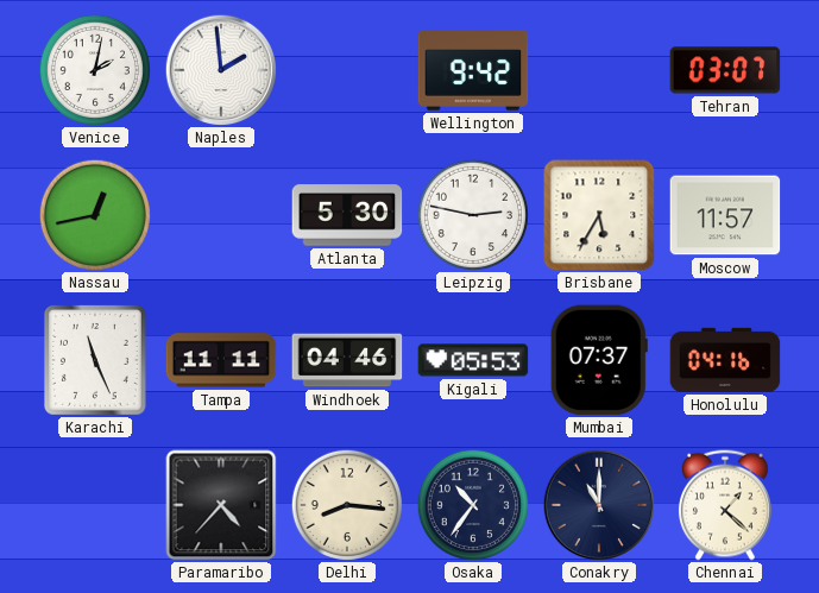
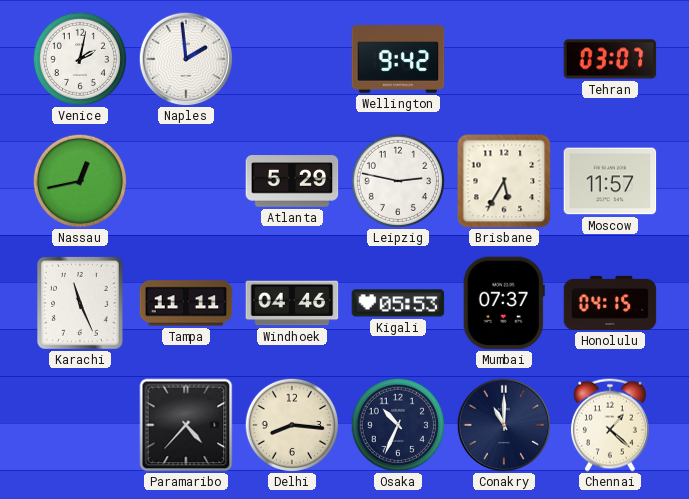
Atlanta: 5:30 -> 5:29 (292, 181)
Honolulu: 04:16 -> 04:15 (610, 303)
Osaka: 10:36 -> 10:34 (397, 424)
